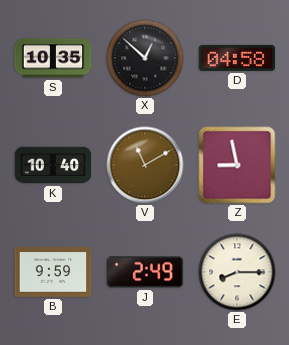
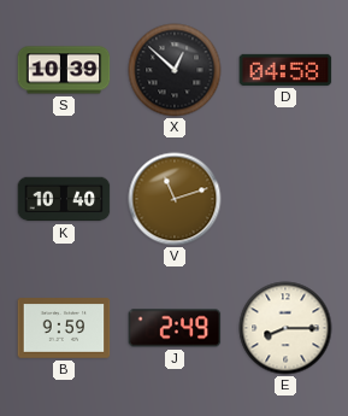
S: 10:35 -> 10:39 (64, 70)
V: 11:10 -> 11:12 (175, 199)
Z: 8:58 -> none (237, 165)
